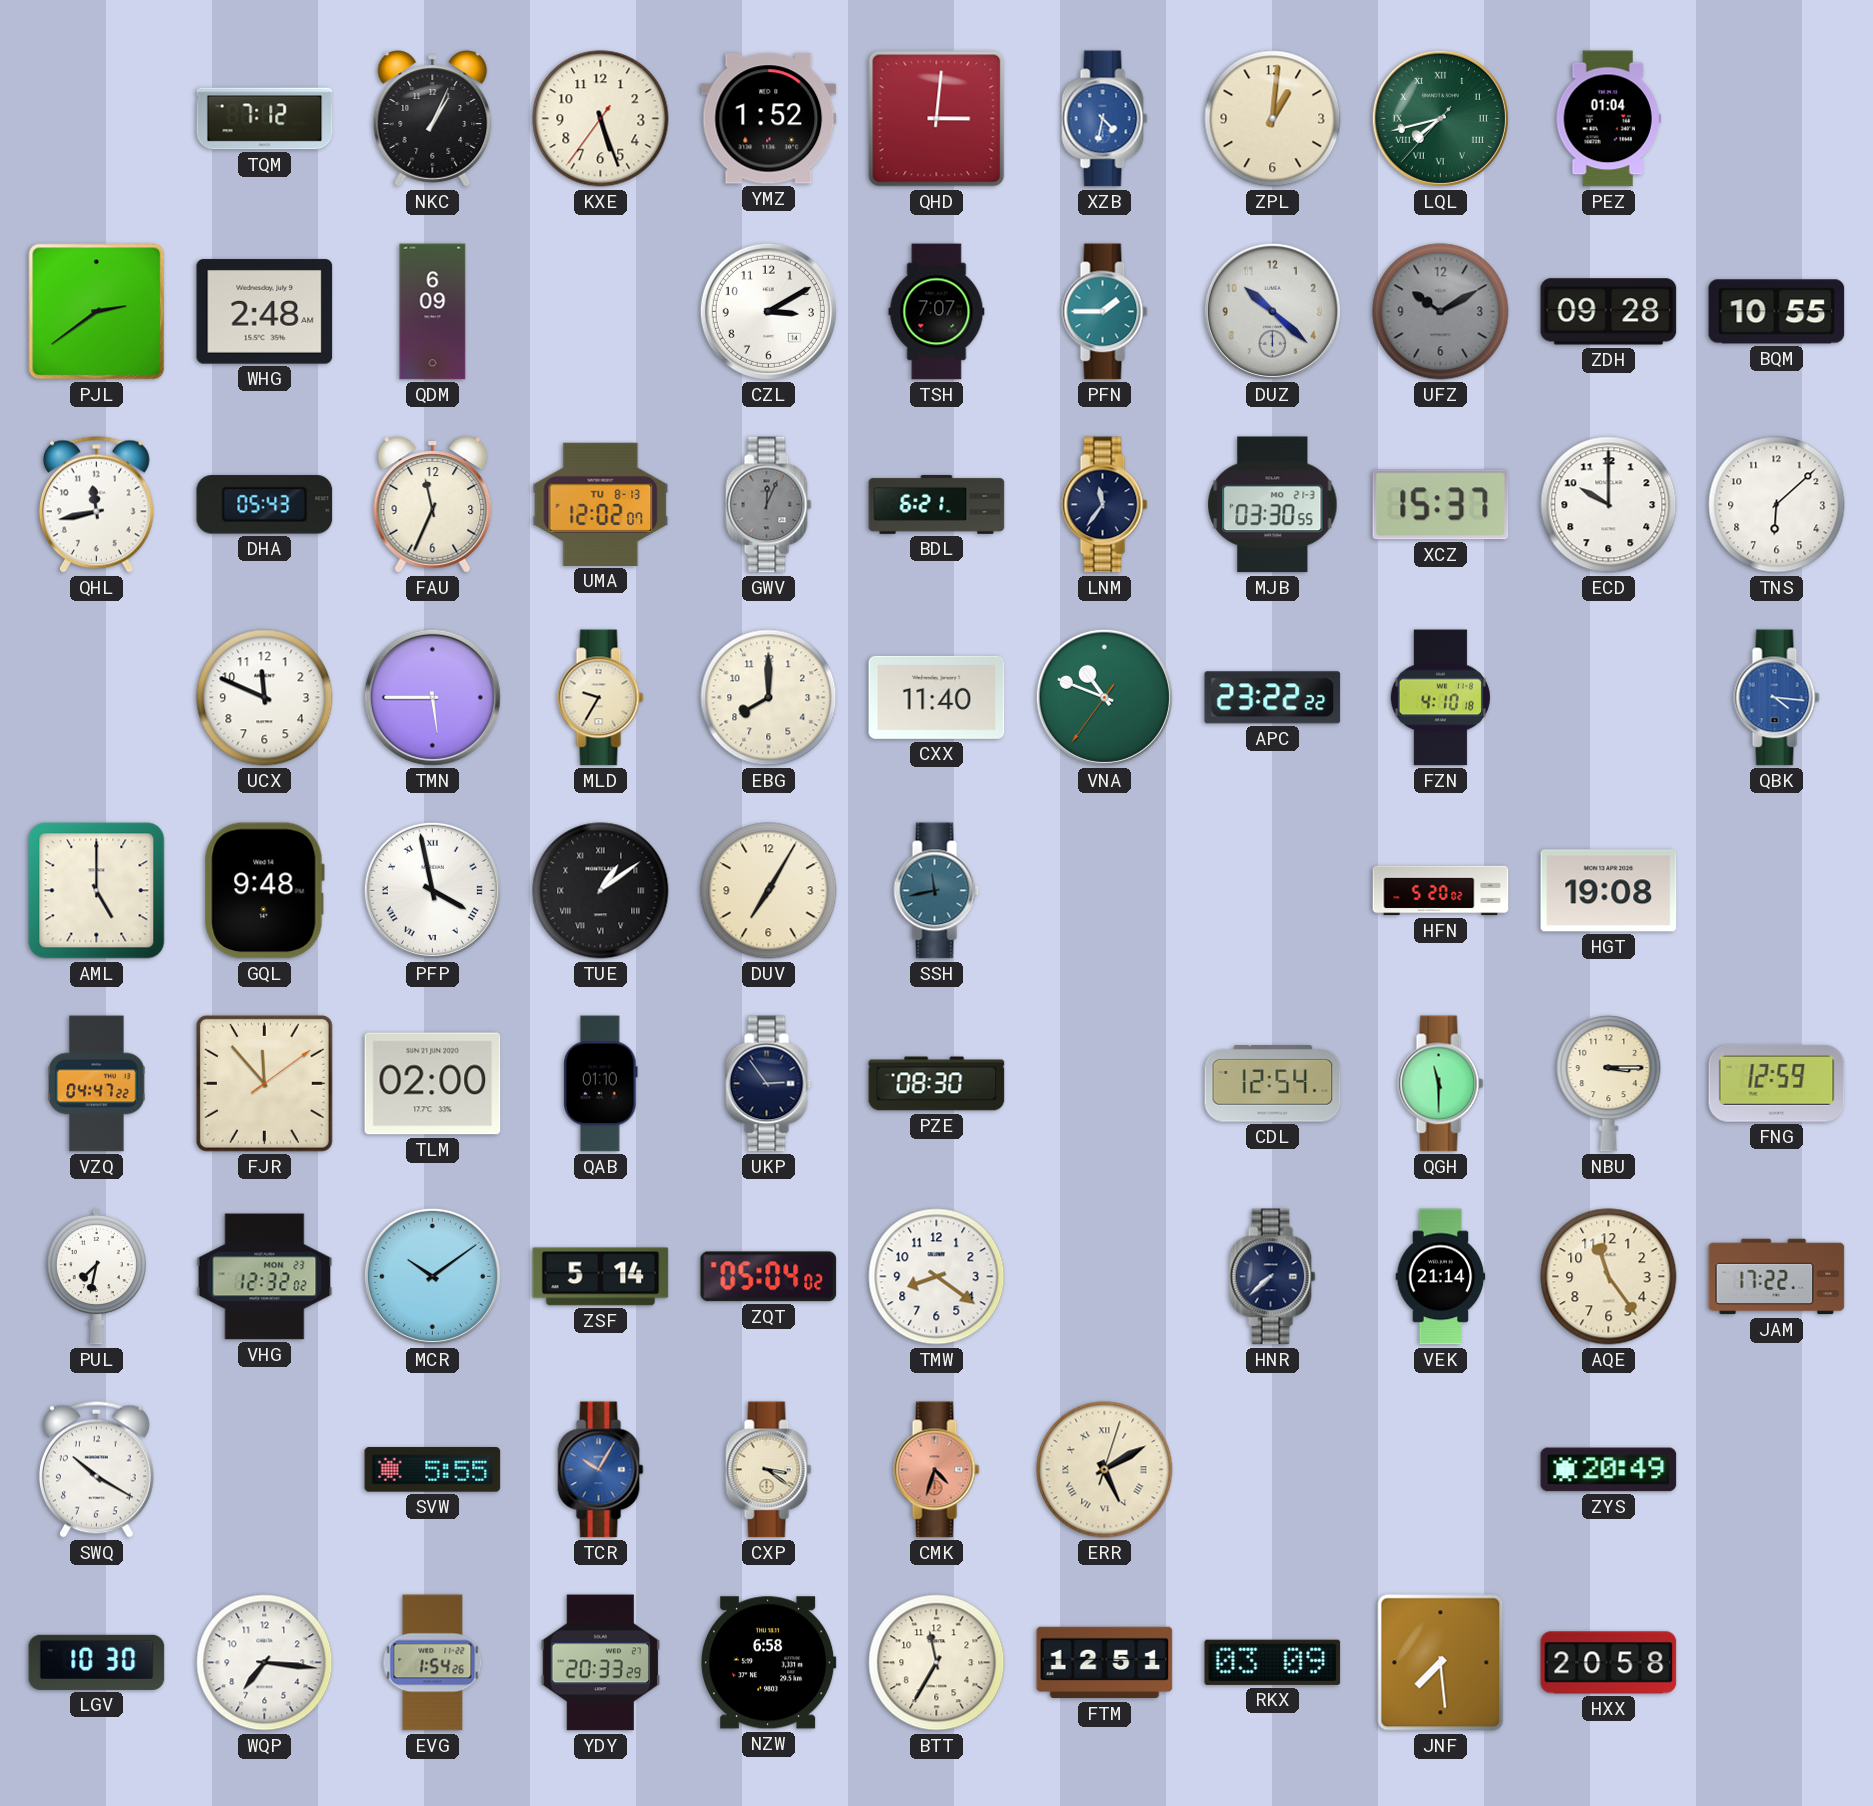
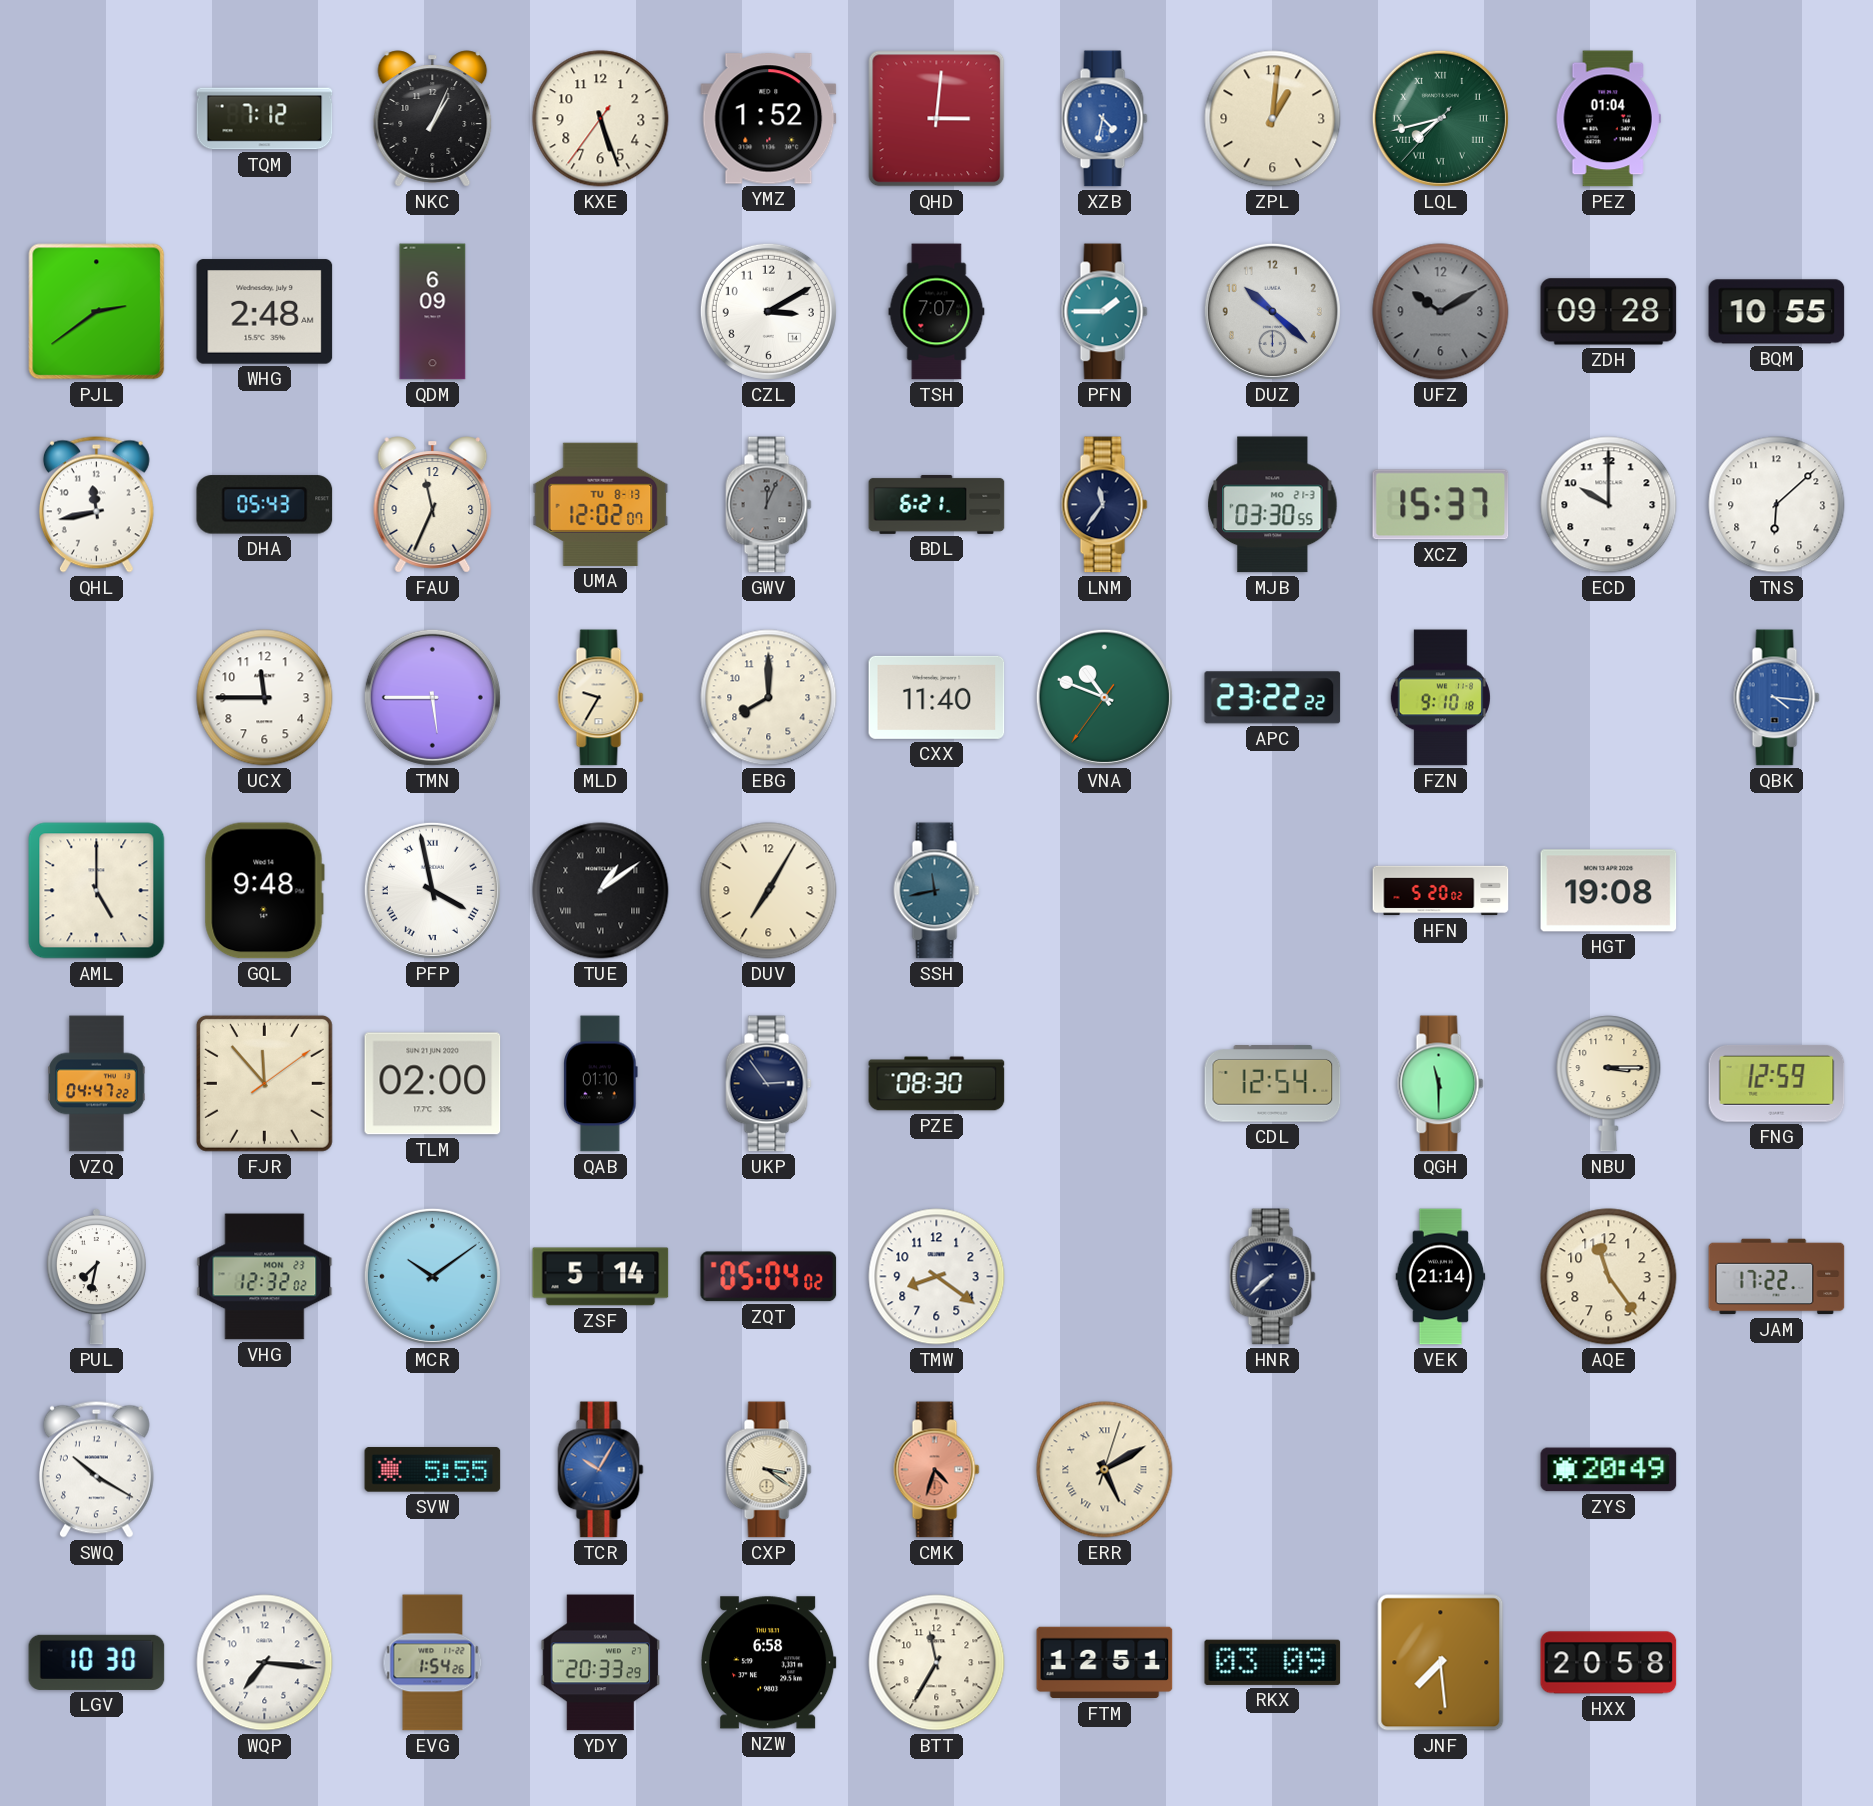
UCX: 11:49 -> 11:45 (265, 698)
FZN: 4:10 -> 9:10 (1440, 698)
